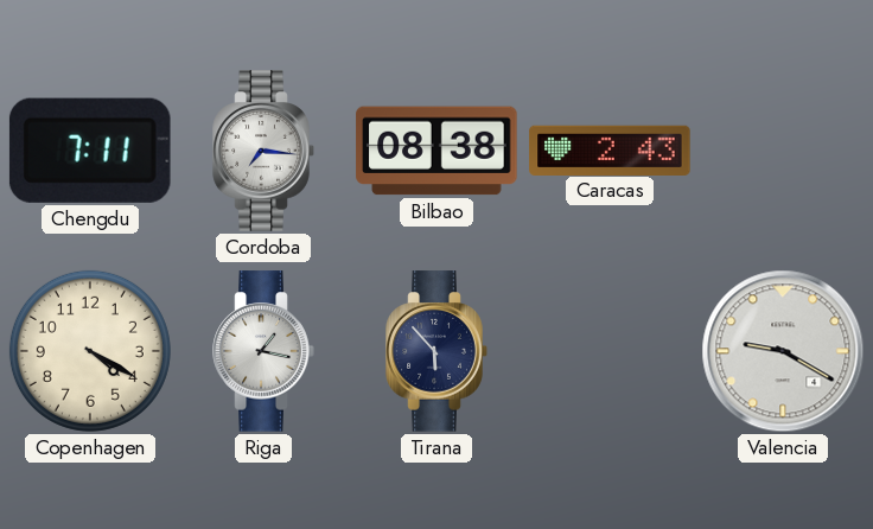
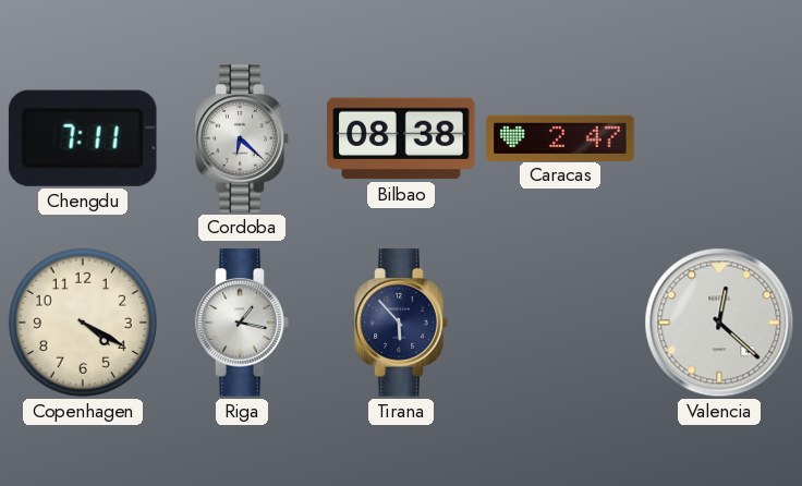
Cordoba: 7:16 -> 6:22 (242, 138)
Caracas: 2:43 -> 2:47 (560, 137)
Valencia: 9:20 -> 12:22 (719, 323)
